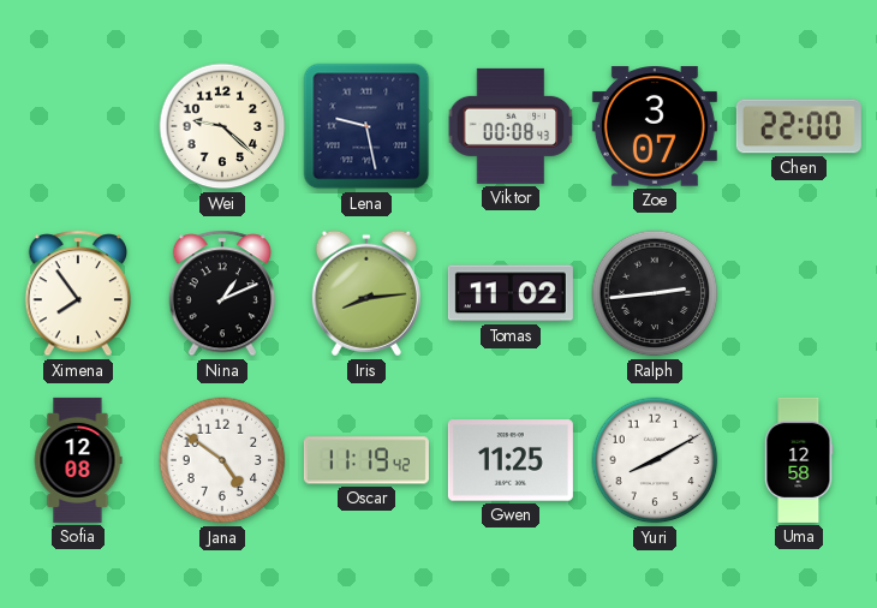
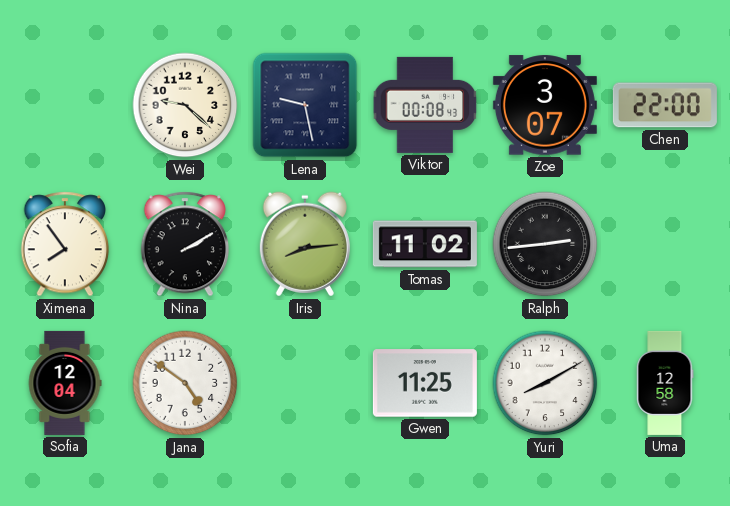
Nina: 1:11 -> 2:10 (185, 244)
Sofia: 12:08 -> 12:04 (65, 383)
Oscar: 11:19 -> none (366, 460)
